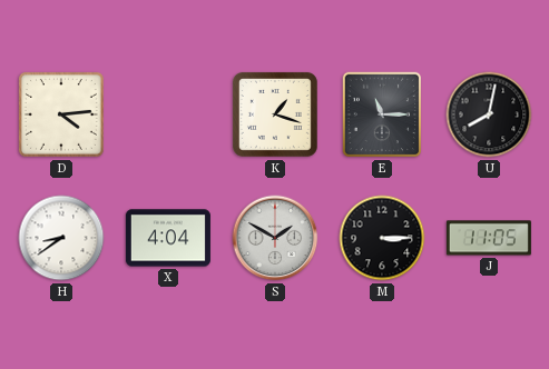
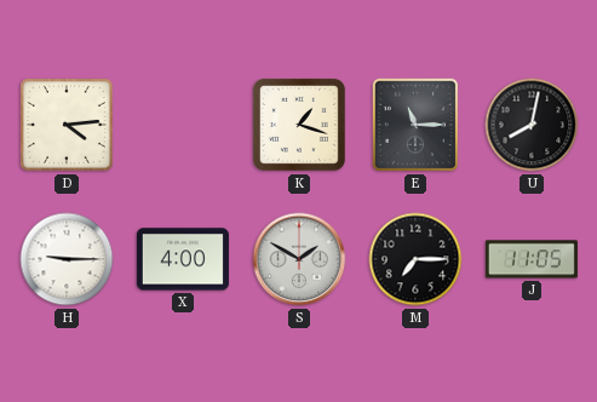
H: 8:39 -> 9:15 (67, 259)
X: 4:04 -> 4:00 (183, 259)
M: 3:15 -> 7:15 (415, 259)
